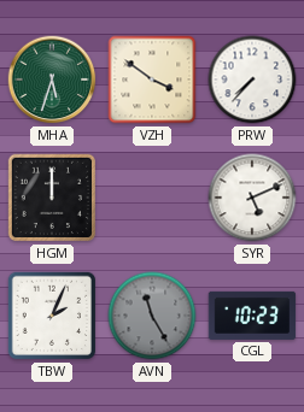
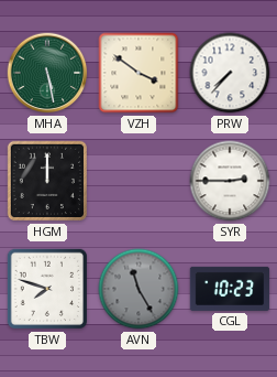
MHA: 5:33 -> 5:28 (47, 73)
SYR: 5:11 -> 2:45 (230, 181)
TBW: 2:04 -> 7:48 (46, 289)
